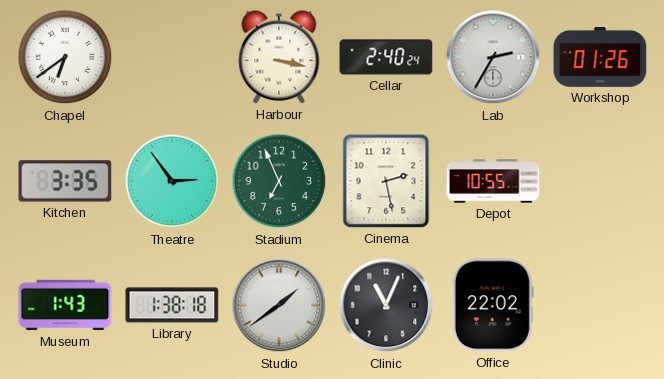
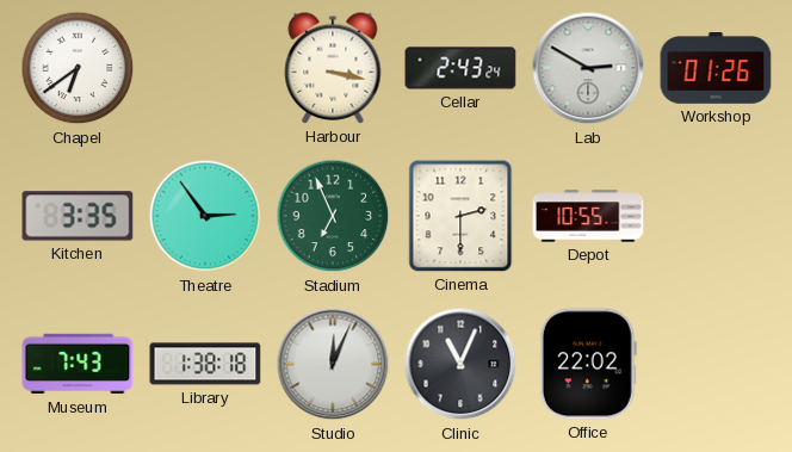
Cellar: 2:40 -> 2:43 (460, 68)
Lab: 2:35 -> 2:50 (588, 68)
Cinema: 2:28 -> 2:30 (460, 216)
Museum: 1:43 -> 7:43 (78, 364)
Studio: 1:39 -> 12:04 (333, 364)
